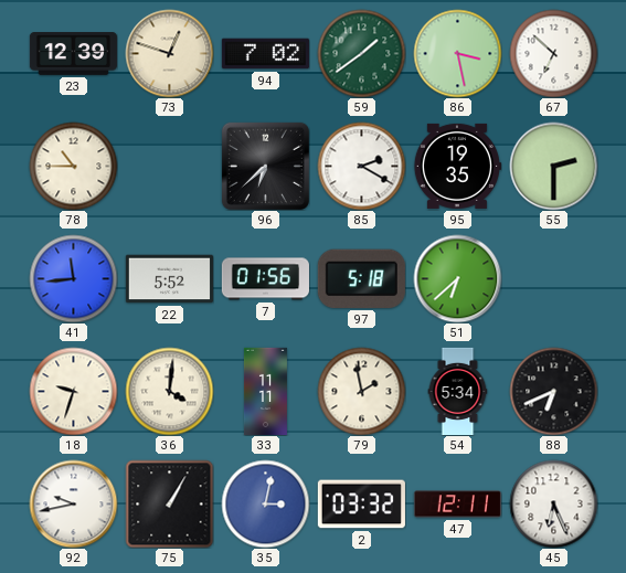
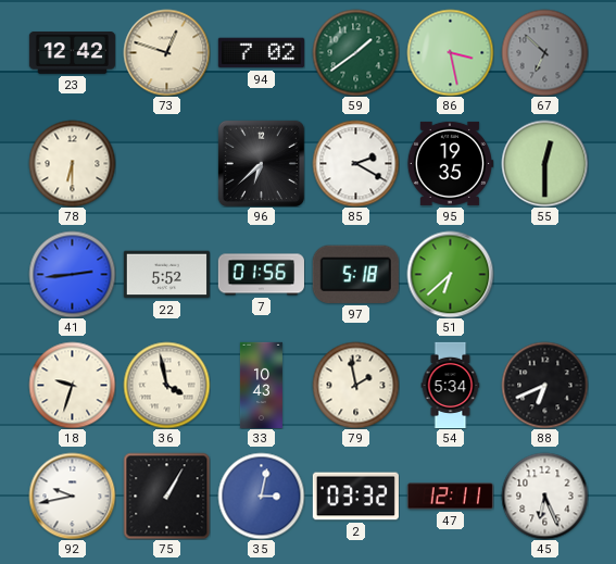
23: 12:39 -> 12:42 (72, 53)
67 dial: white -> grey (544, 52)
78: 10:45 -> 6:30 (72, 163)
55: 2:30 -> 12:30 (544, 163)
41: 11:44 -> 2:44 (72, 274)
36: 4:01 -> 3:58 (166, 385)
33: 11:11 -> 10:43 (261, 385)
